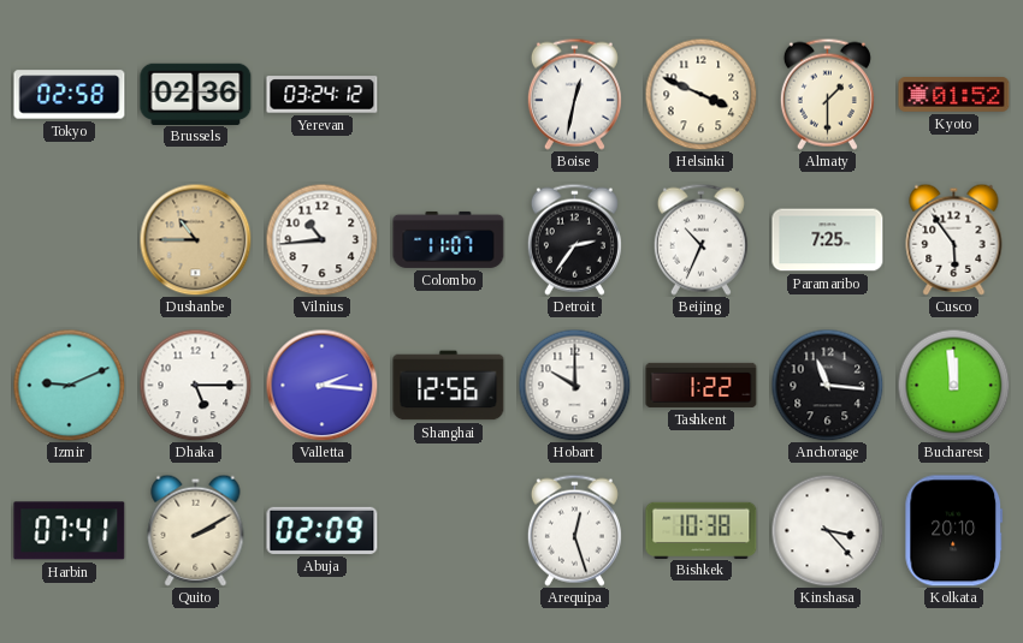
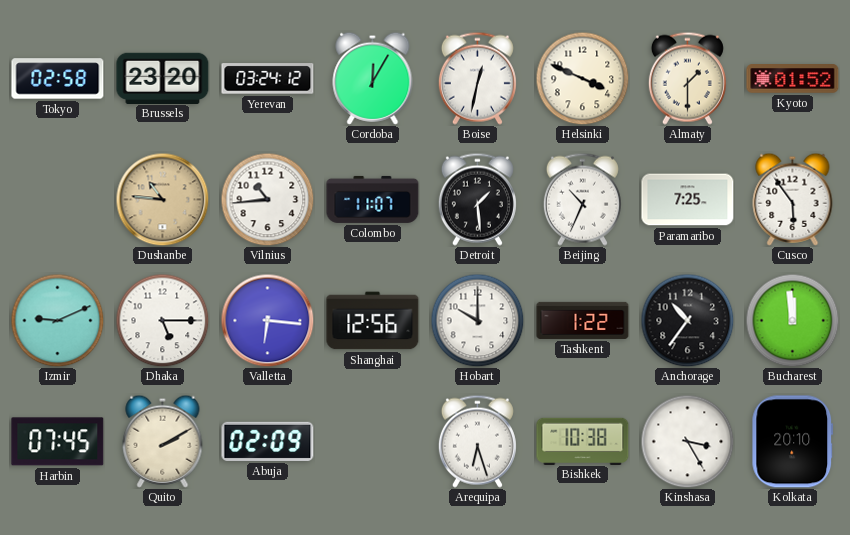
Brussels: 02:36 -> 23:20 (163, 78)
Cordoba: none -> 12:05 (373, 78)
Dushanbe: 10:45 -> 10:46 (162, 199)
Detroit: 2:36 -> 1:29 (477, 199)
Valletta: 2:16 -> 6:16 (267, 320)
Anchorage: 11:16 -> 10:36 (687, 320)
Harbin: 07:41 -> 07:45 (58, 442)
Arequipa: 12:27 -> 6:27 (477, 441)
Kinshasa: 3:23 -> 3:25 (687, 441)
